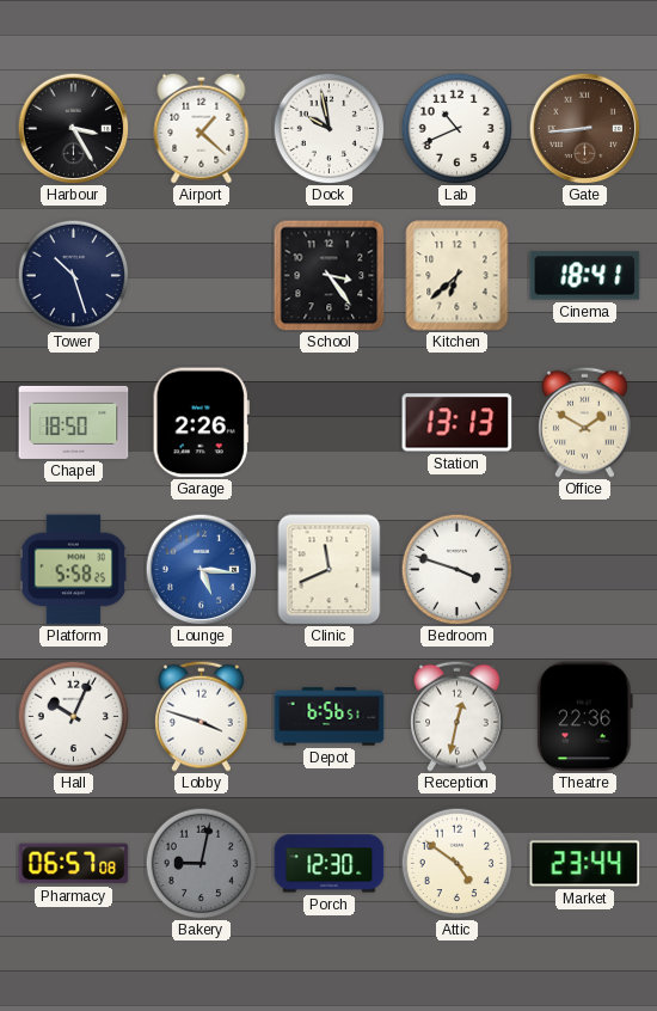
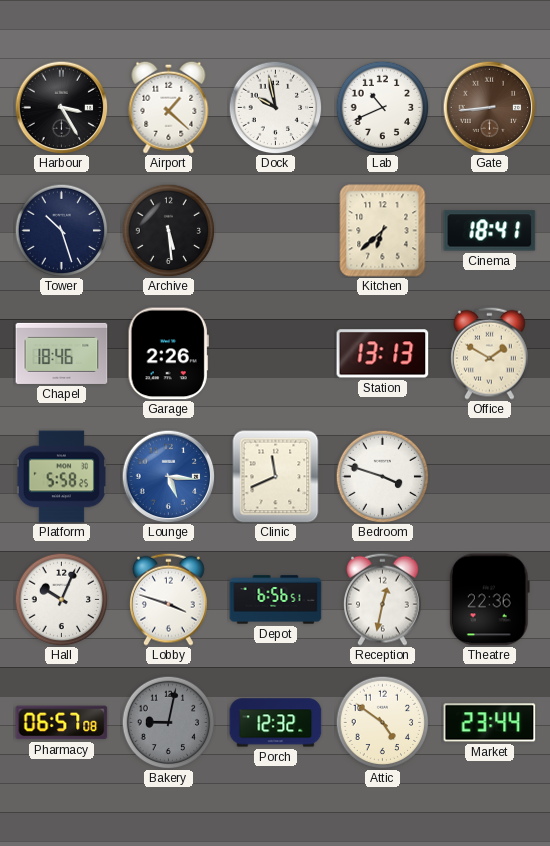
Archive: none -> 5:29 (168, 230)
School: 3:24 -> none (330, 276)
Chapel: 18:50 -> 18:46 (62, 353)
Porch: 12:30 -> 12:32 (276, 723)
